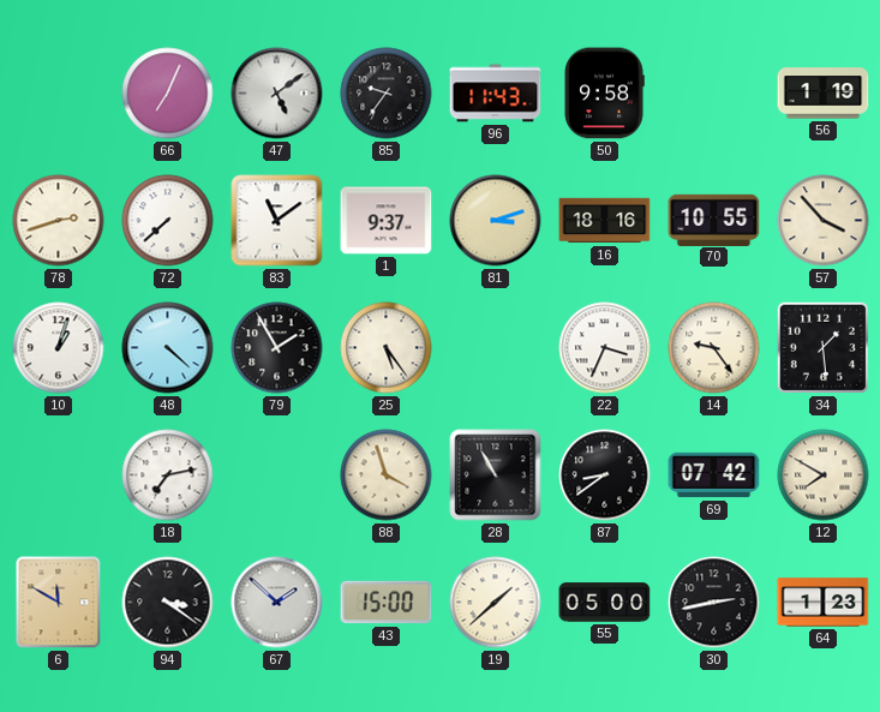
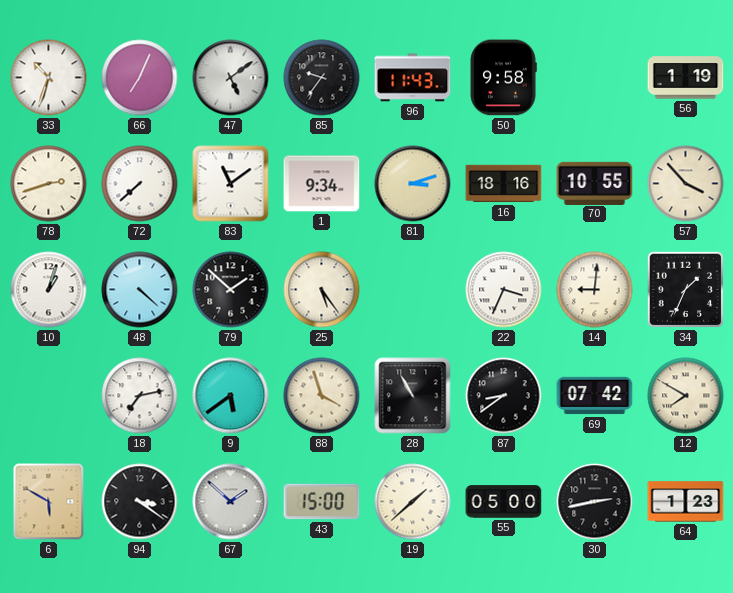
33: none -> 10:33 (49, 78)
1: 9:37 -> 9:34 (322, 184)
79: 1:55 -> 1:52 (231, 290)
14: 9:24 -> 9:01 (595, 290)
34: 1:29 -> 1:34 (686, 290)
9: none -> 5:39 (231, 396)
6: 11:50 -> 5:50 (49, 502)
